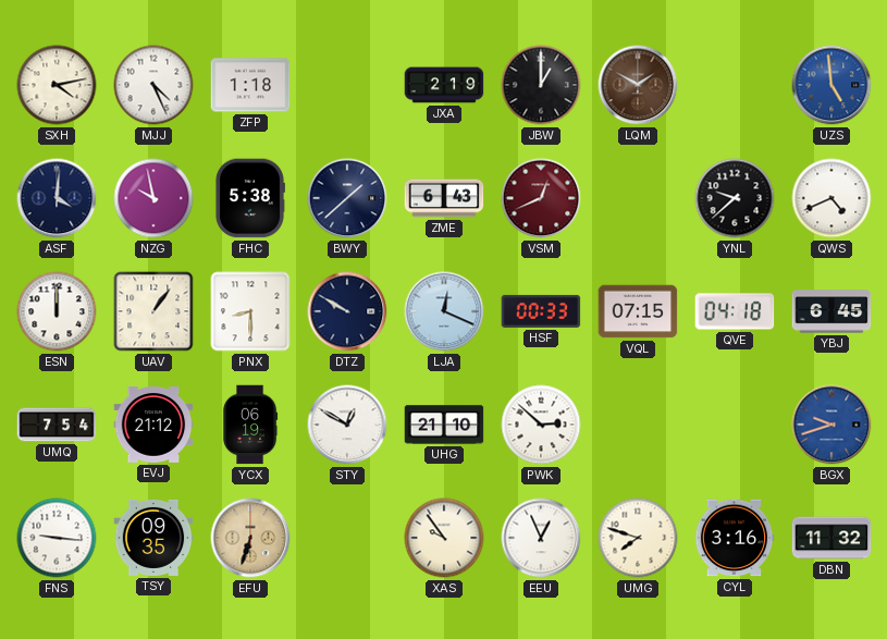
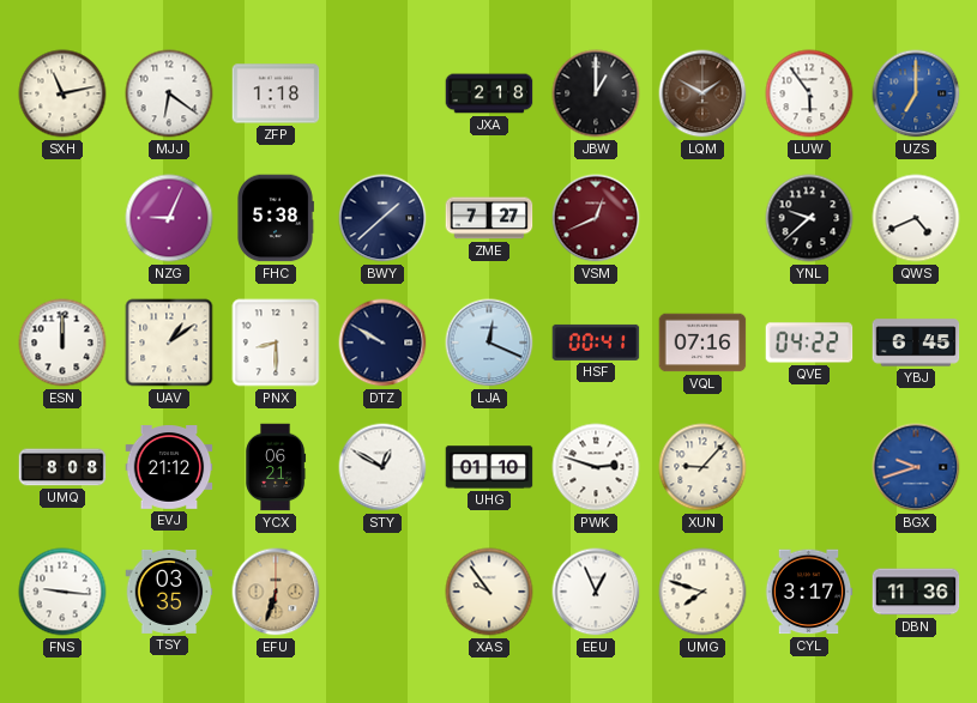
SXH: 4:13 -> 11:13 (62, 93)
MJJ: 4:26 -> 6:21 (169, 93)
JXA: 2:19 -> 2:18 (489, 93)
LUW: none -> 5:54 (809, 93)
UZS: 4:59 -> 7:00 (916, 93)
ASF: 4:01 -> none (57, 198)
NZG: 9:58 -> 9:04 (169, 218)
ZME: 6:43 -> 7:27 (489, 218)
UAV: 1:06 -> 1:09 (169, 343)
HSF: 00:33 -> 00:41 (596, 343)
VQL: 07:15 -> 07:16 (702, 343)
QVE: 04:18 -> 04:22 (809, 343)
UMQ: 7:54 -> 8:08 (62, 467)
YCX: 06:19 -> 06:21 (276, 467)
UHG: 21:10 -> 01:10 (489, 467)
PWK: 2:52 -> 2:48 (596, 467)
XUN: none -> 9:07 (702, 467)
TSY: 09:35 -> 03:35 (169, 592)
CYL: 3:16 -> 3:17 (809, 592)
DBN: 11:32 -> 11:36 (916, 592)
